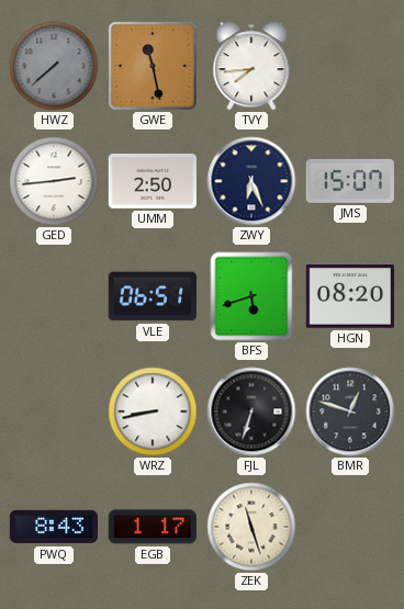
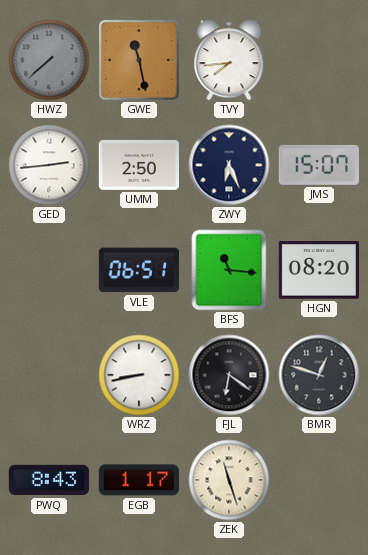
BFS: 5:42 -> 11:16 (229, 270)
FJL: 6:33 -> 6:21 (229, 375)
